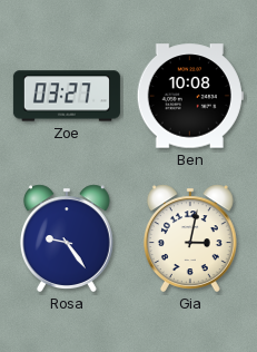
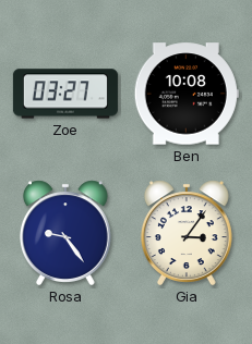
Gia: 3:02 -> 3:06 (187, 233)
